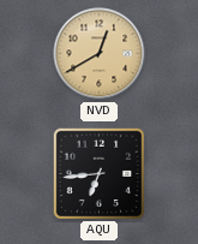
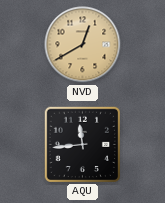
AQU: 6:44 -> 11:44 (82, 144)
